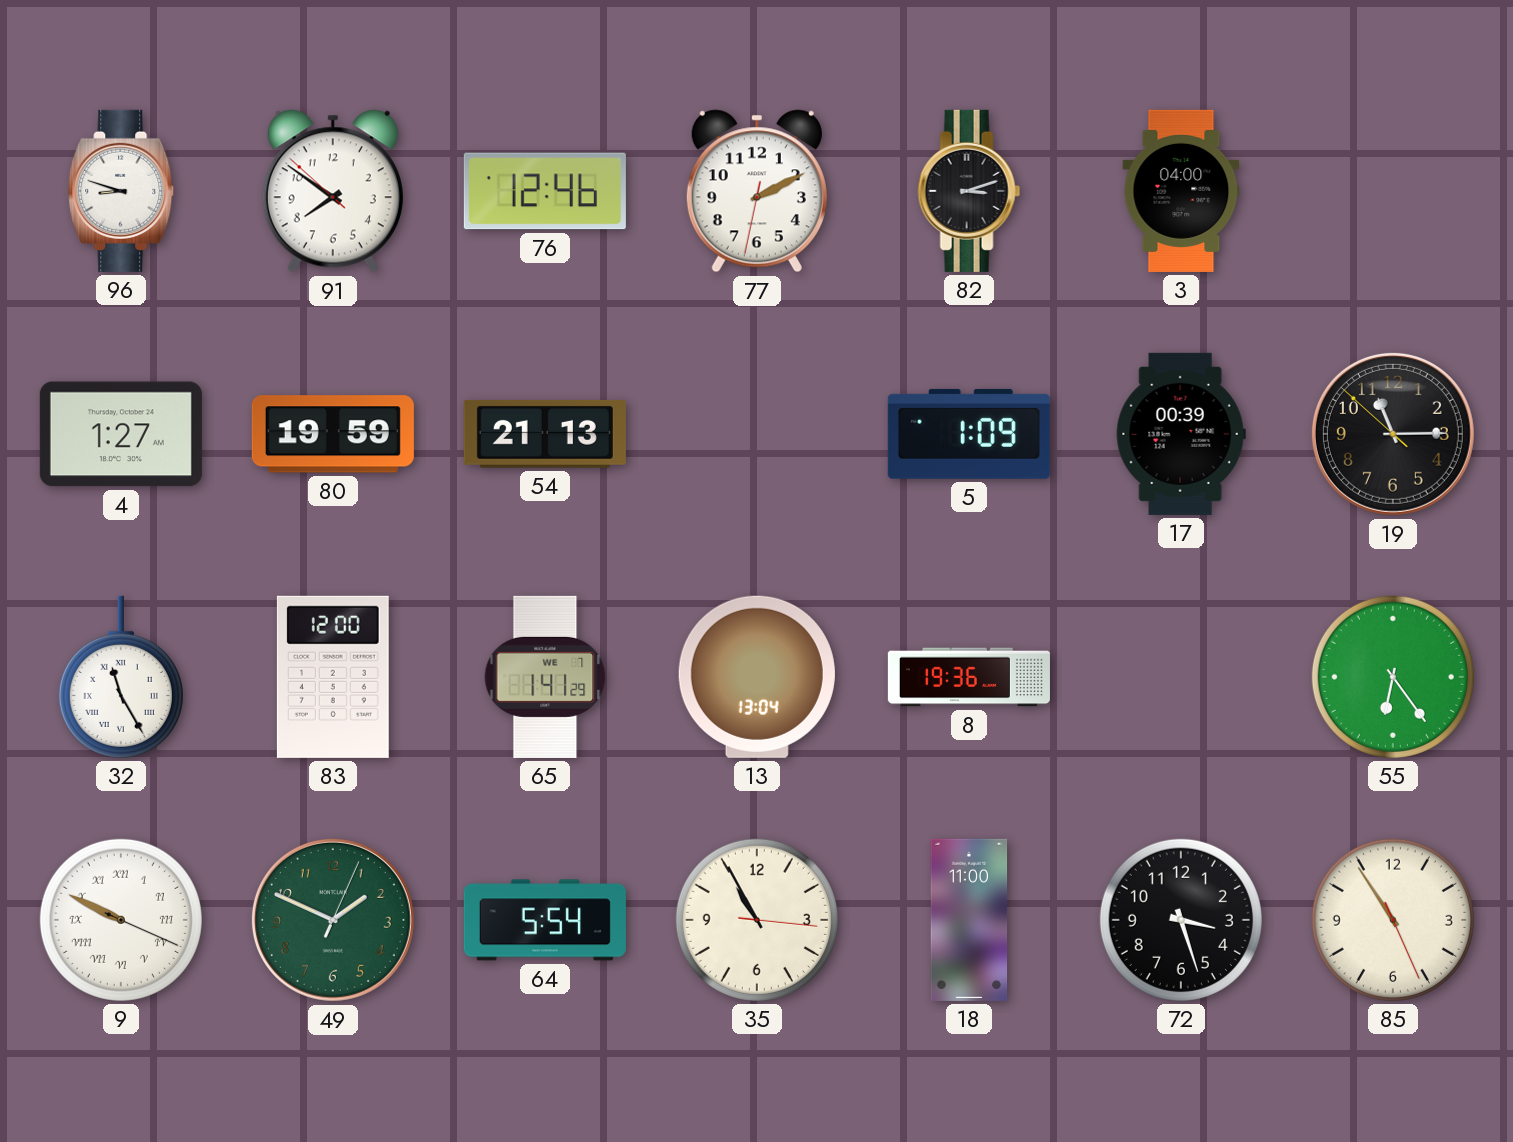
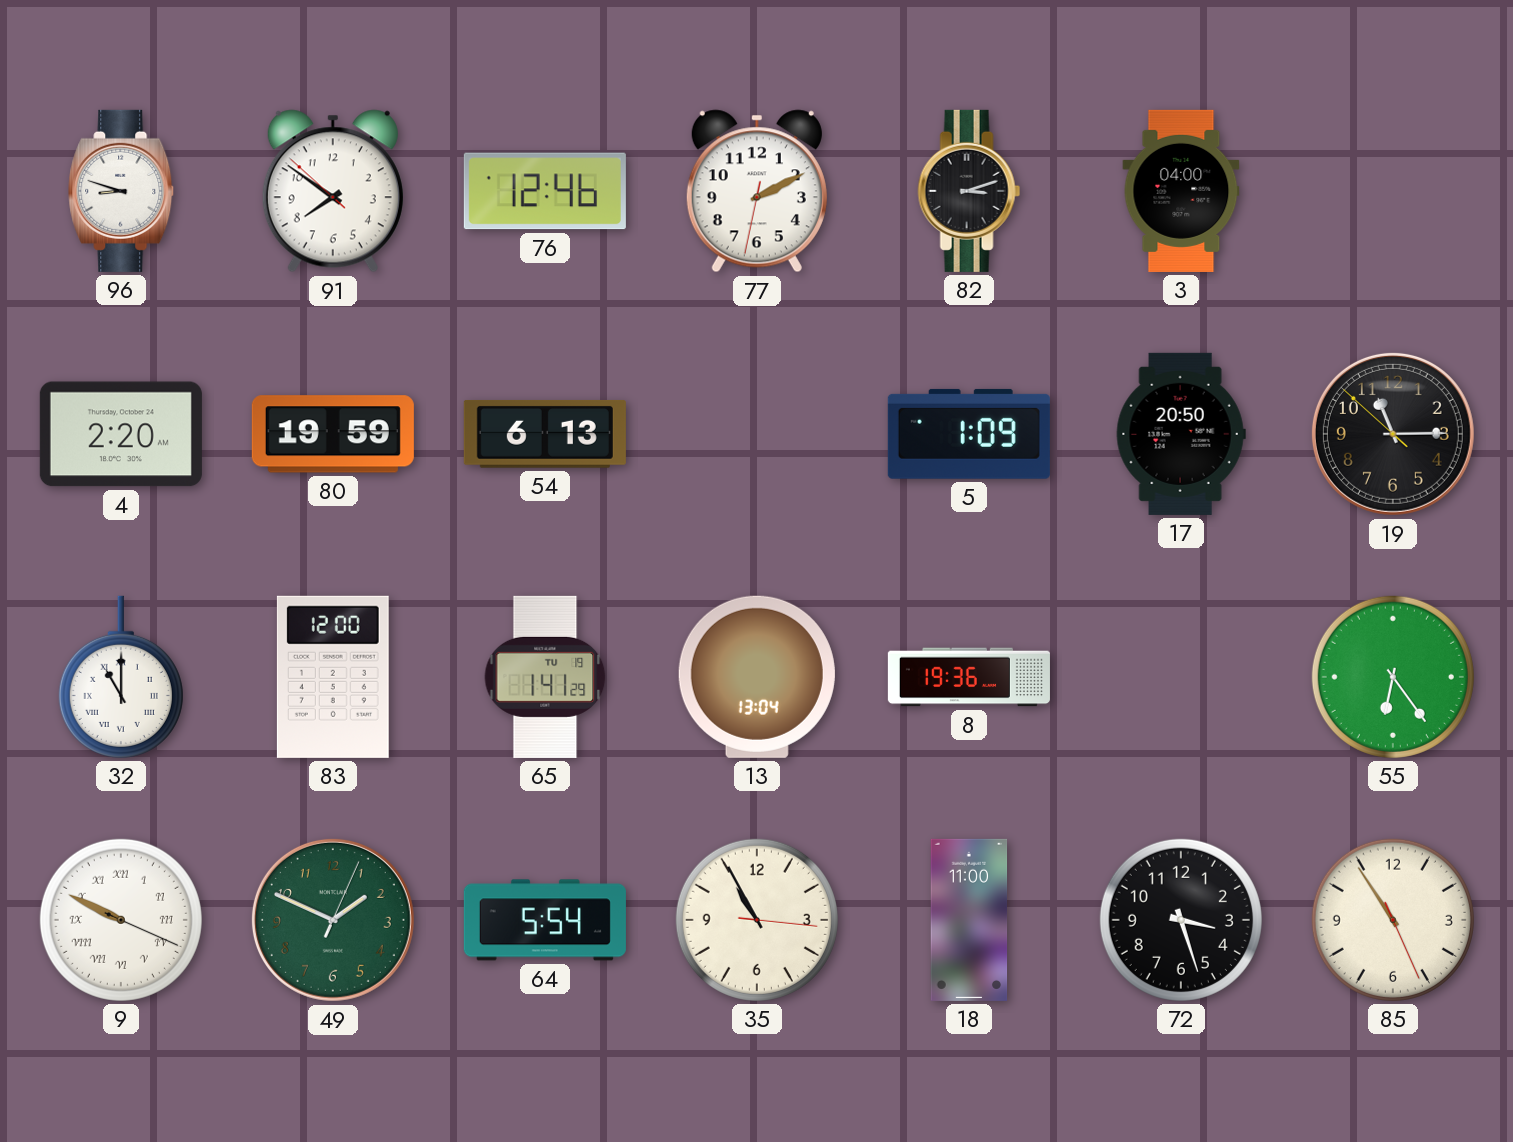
4: 1:27 -> 2:20 (121, 434)
54: 21:13 -> 6:13 (545, 434)
17: 00:39 -> 20:50 (1181, 434)
32: 11:25 -> 11:00 (121, 677)
65 date: WE 7 -> TU 19 (545, 677)
